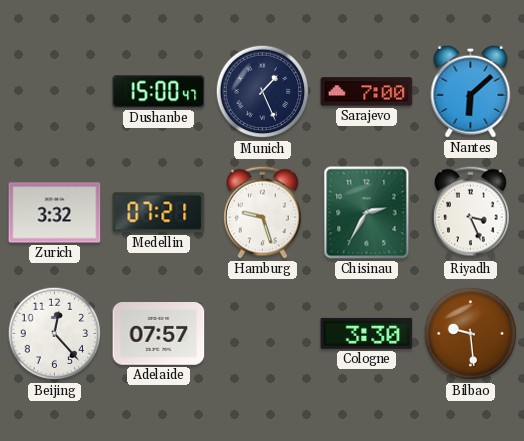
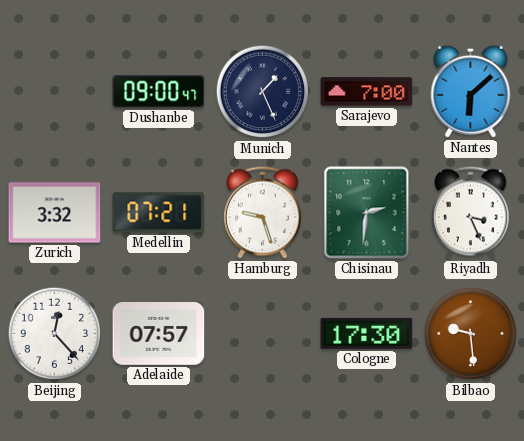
Dushanbe: 15:00 -> 09:00 (159, 92)
Chisinau: 2:35 -> 2:31 (367, 213)
Cologne: 3:30 -> 17:30 (367, 333)
